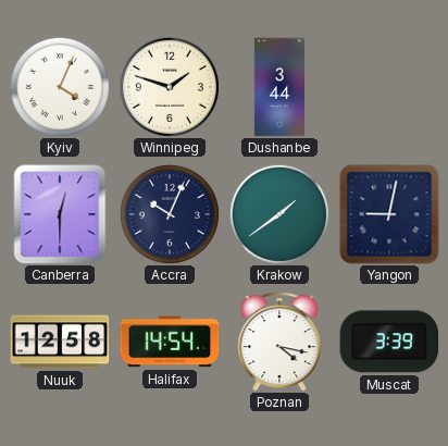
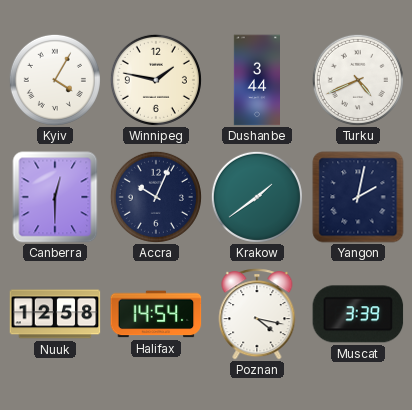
Kyiv: 4:04 -> 4:05 (55, 80)
Winnipeg: 1:48 -> 1:47 (156, 80)
Turku: none -> 4:41 (358, 80)
Yangon: 9:02 -> 2:02 (358, 197)
